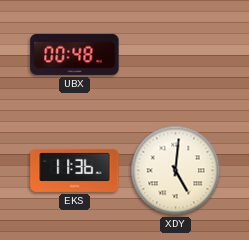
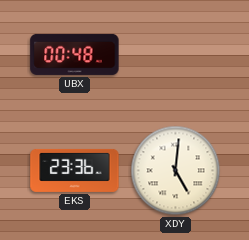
EKS: 11:36 -> 23:36 (75, 170)
